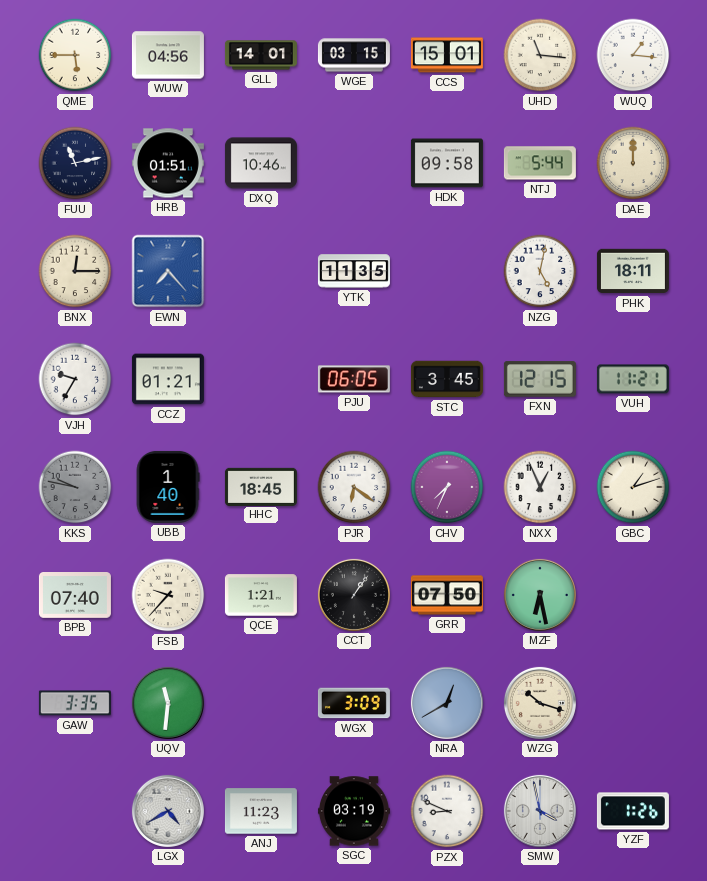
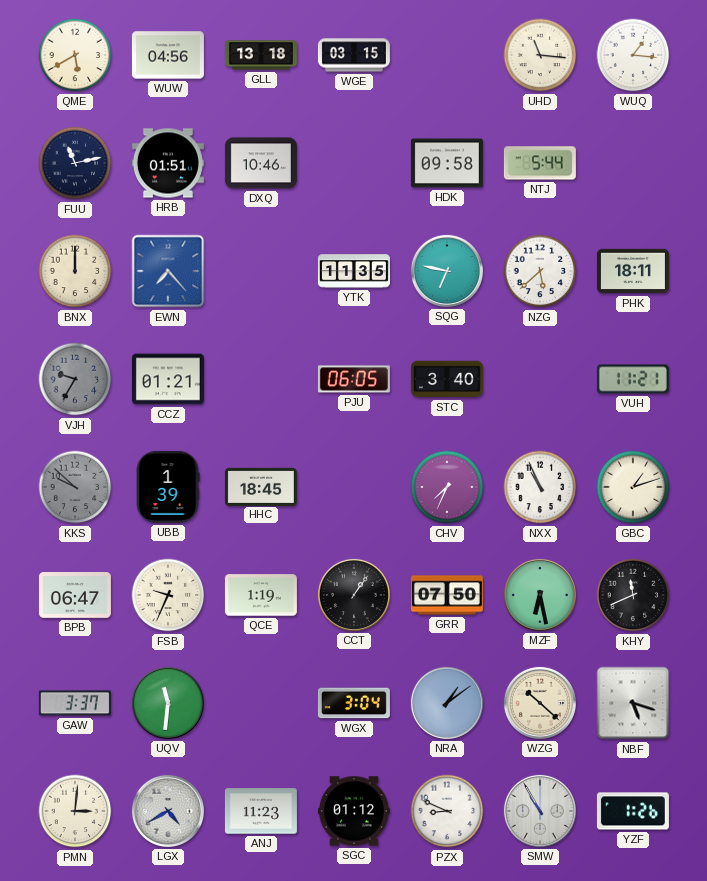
QME: 5:45 -> 5:40 (75, 55)
GLL: 14:01 -> 13:18 (261, 55)
CCS: 15:01 -> none (447, 55)
DAE: 12:00 -> none (633, 163)
BNX: 12:15 -> 12:00 (75, 271)
SQG: none -> 6:47 (447, 271)
NZG: 5:02 -> 5:38 (540, 271)
VJH dial: white -> grey (75, 379)
STC: 3:45 -> 3:40 (447, 379)
FXN: 12:15 -> none (540, 379)
KKS: 9:47 -> 9:52 (75, 487)
UBB: 1:40 -> 1:39 (168, 487)
PJR: 6:21 -> none (354, 487)
NXX: 12:56 -> 10:56 (540, 487)
BPB: 07:40 -> 06:47 (75, 596)
FSB: 9:37 -> 9:34 (168, 595)
QCE: 1:21 -> 1:19 (261, 595)
KHY: none -> 11:41 (633, 595)
GAW: 3:35 -> 3:37 (75, 703)
WGX: 3:09 -> 3:04 (354, 703)
NRA: 12:40 -> 1:09 (447, 703)
WZG: 10:18 -> 10:22 (540, 703)
NBF: none -> 5:18 (633, 703)
PMN: none -> 3:01 (75, 811)
SGC: 03:19 -> 01:12 (354, 811)
SMW: 3:58 -> 10:55 (540, 811)
